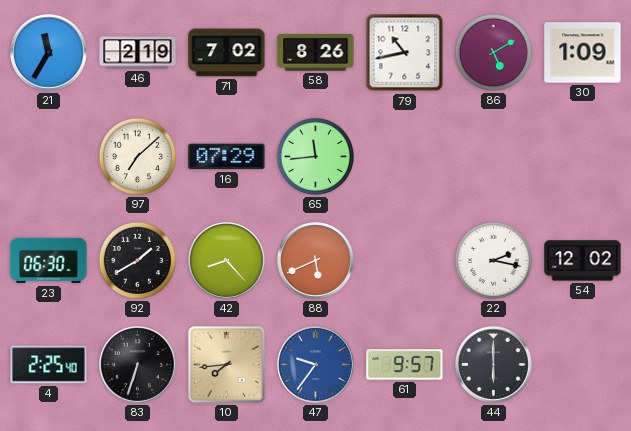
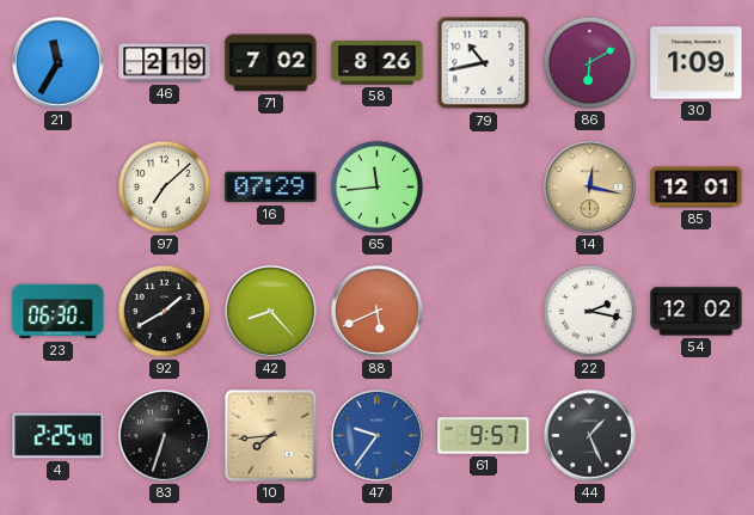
86: 5:10 -> 6:10 (589, 62)
14: none -> 12:17 (590, 188)
85: none -> 12:01 (697, 188)
44: 6:00 -> 1:26 (590, 436)
